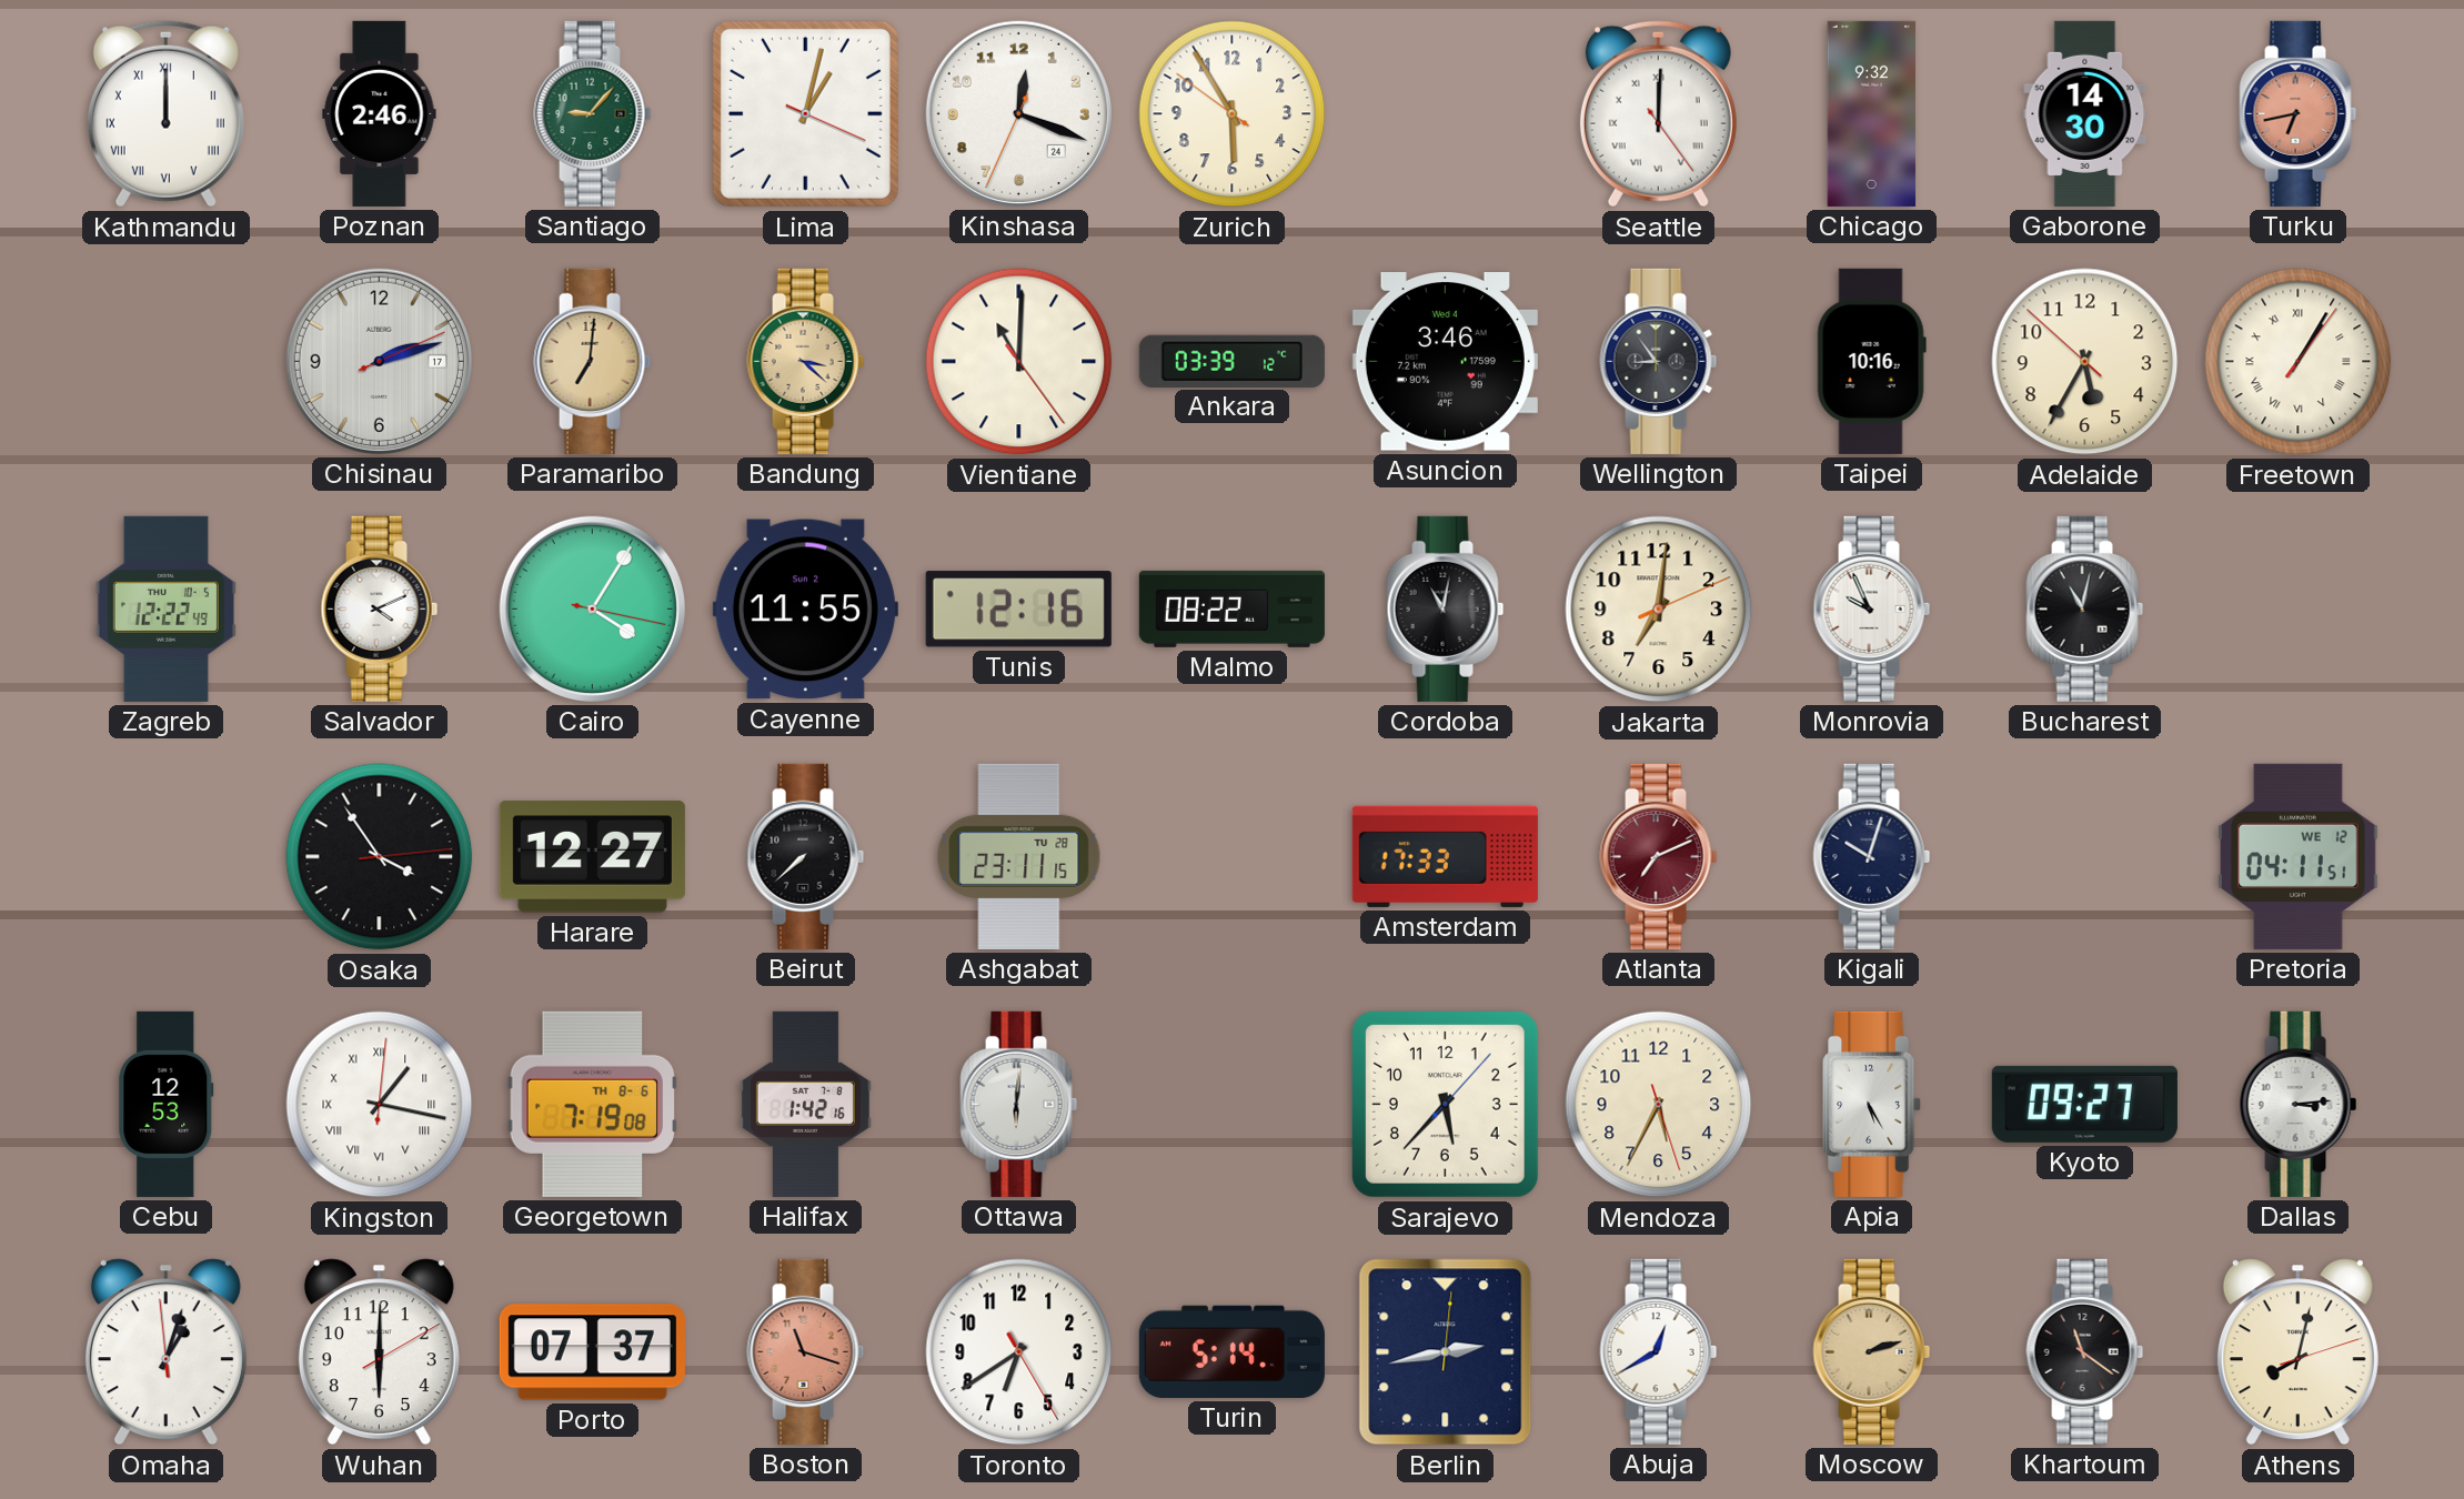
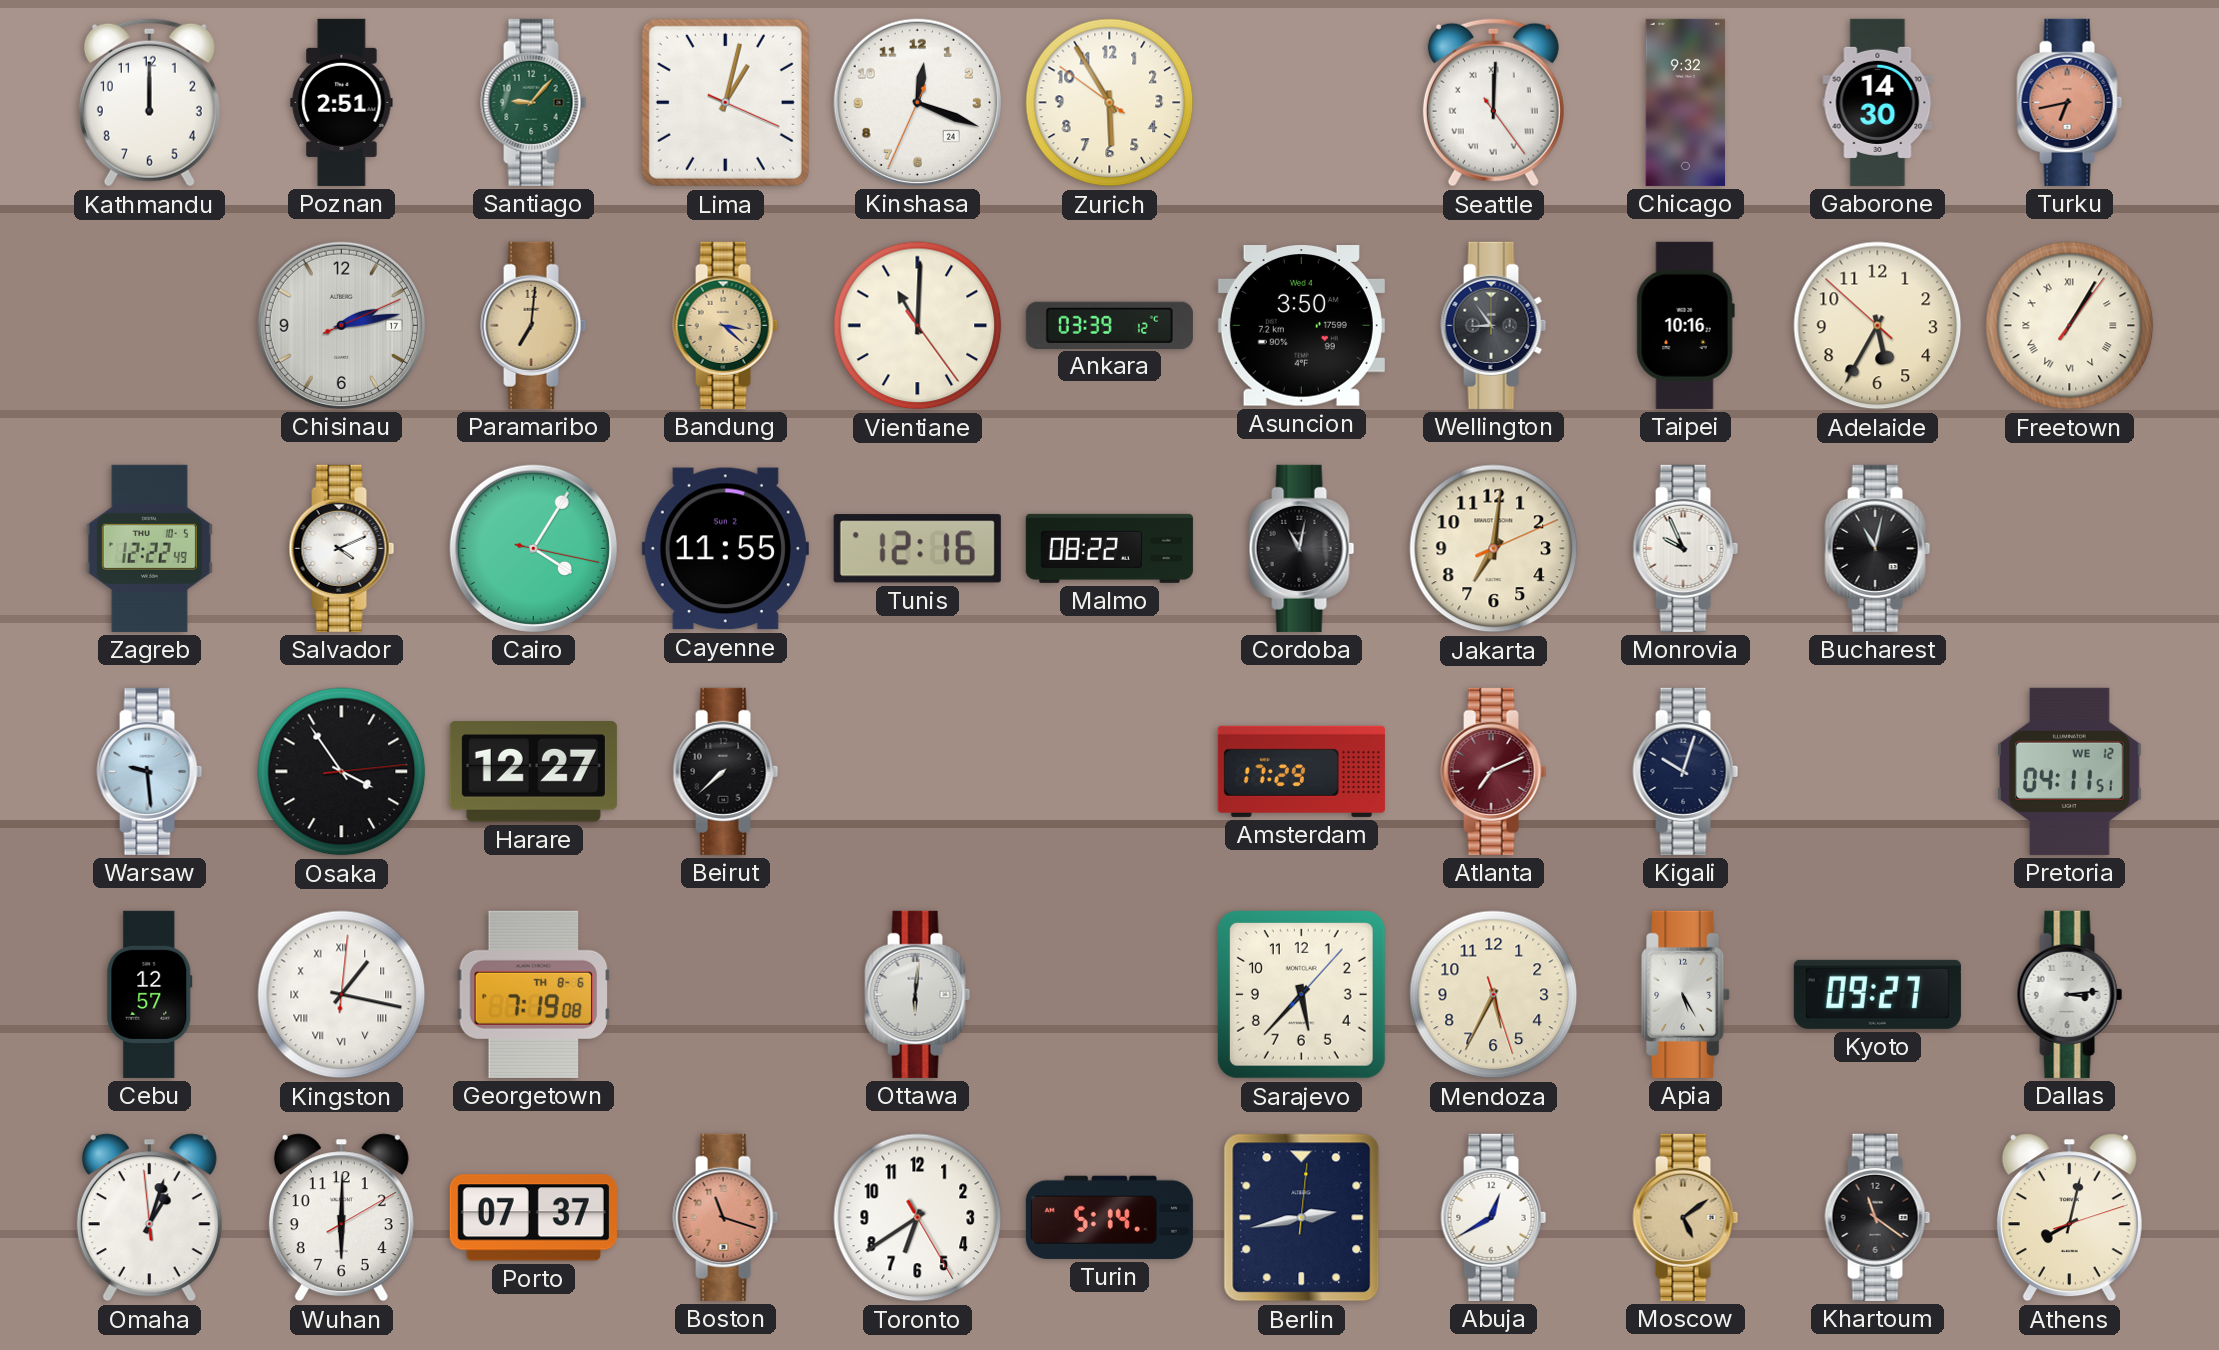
Kathmandu numerals: Roman -> Arabic (149, 103)
Poznan: 2:46 -> 2:51 (342, 102)
Chisinau: 2:12 -> 2:13 (341, 325)
Asuncion: 3:46 -> 3:50 (1301, 326)
Warsaw: none -> 9:29 (150, 771)
Ashgabat: 23:11 -> none (1019, 856)
Amsterdam: 17:33 -> 17:29 (1301, 771)
Cebu: 12:53 -> 12:57 (150, 994)
Halifax: 1:42 -> none (805, 1104)
Moscow: 2:12 -> 5:09 (1686, 1217)
